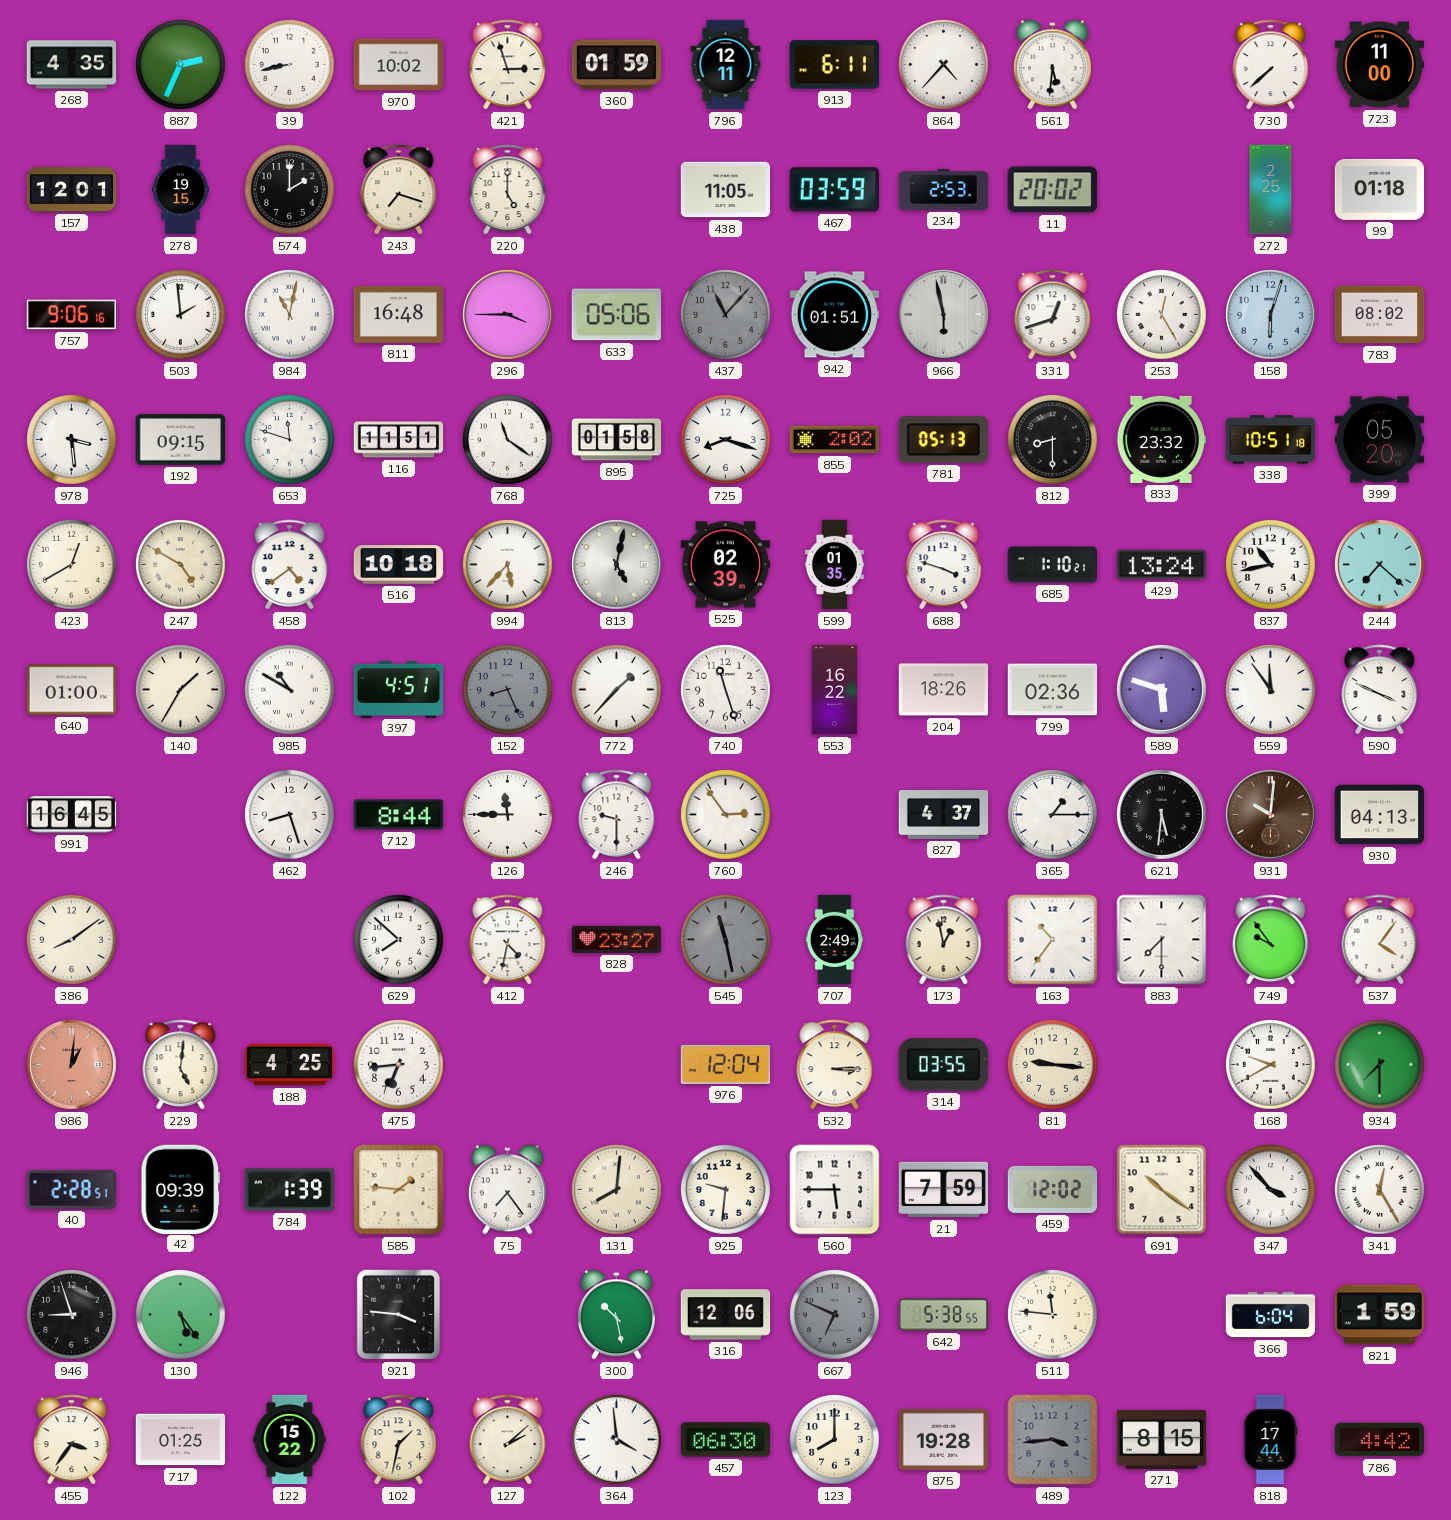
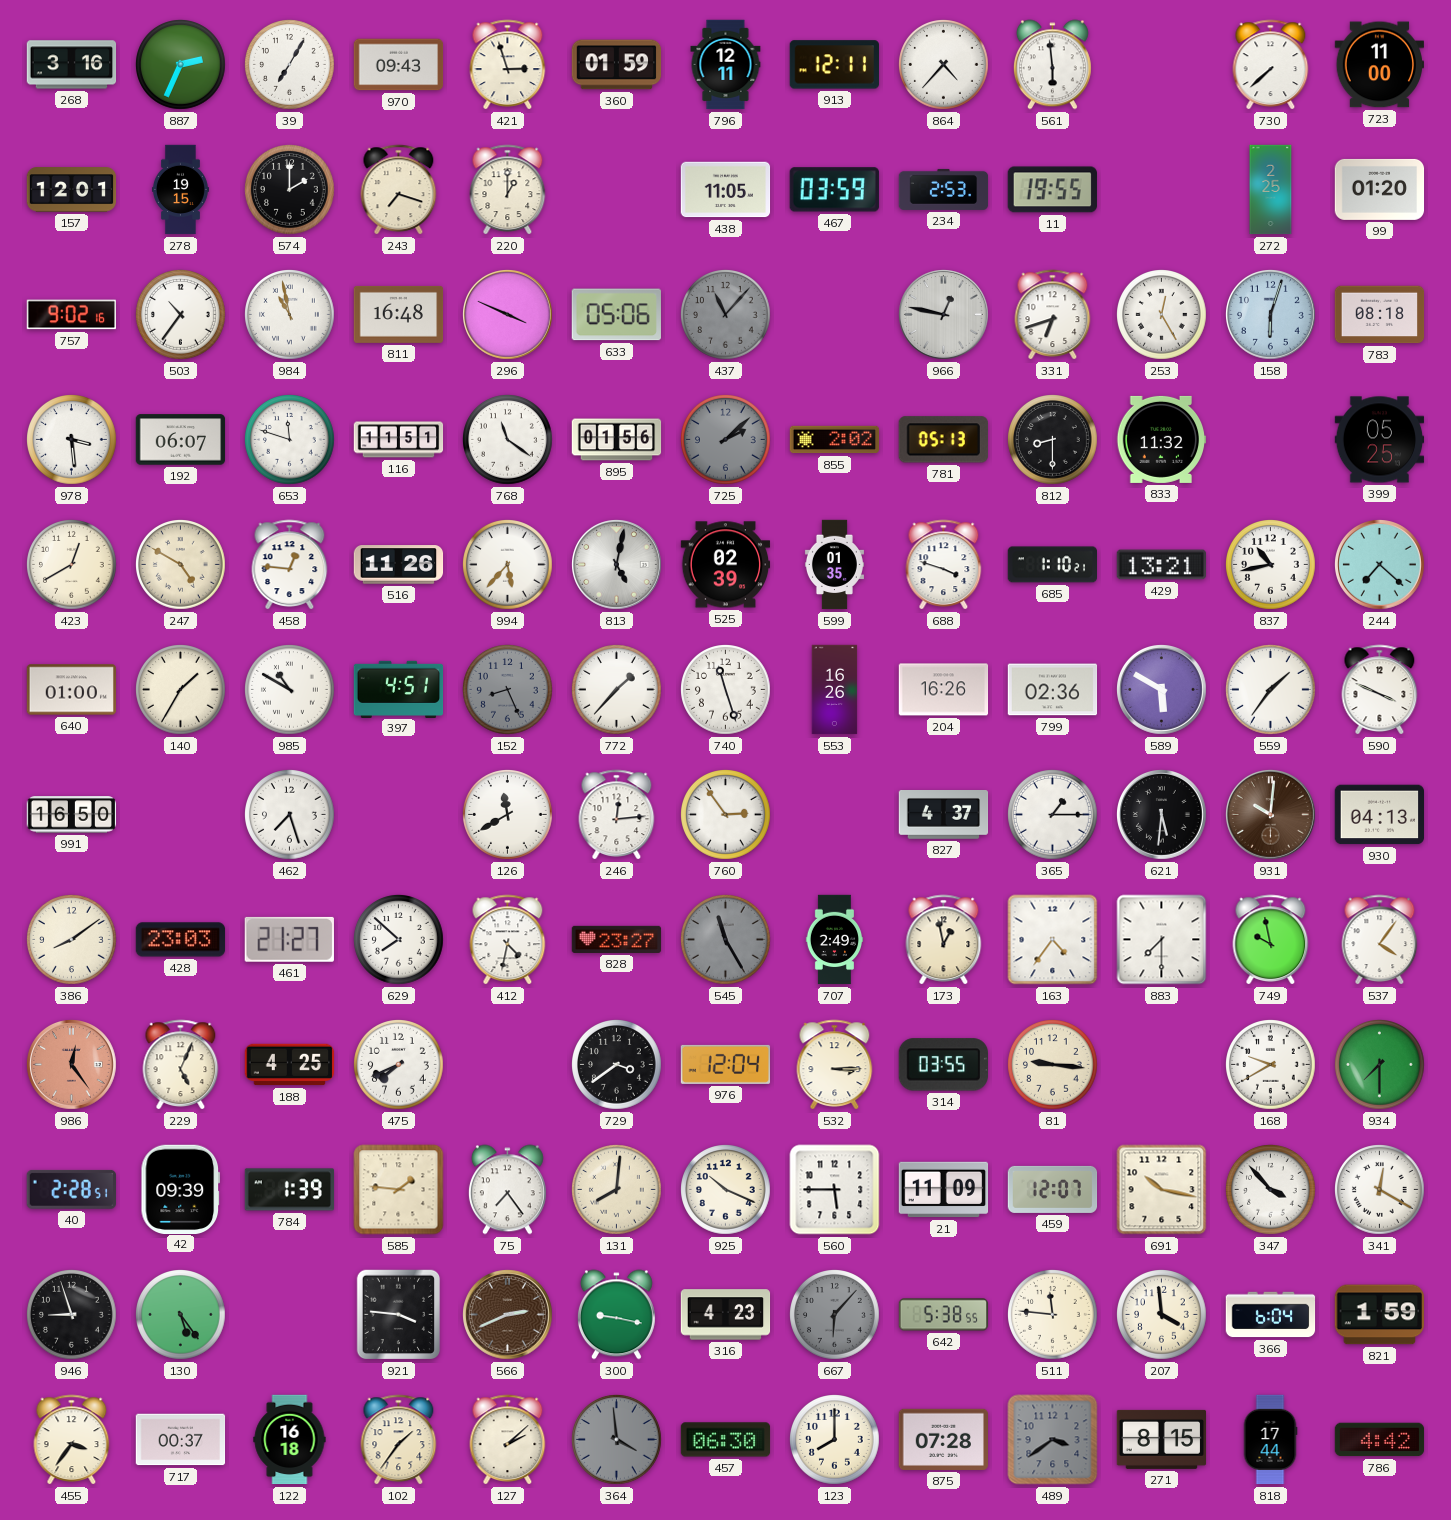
268: 4:35 -> 3:16 (72, 65)
39: 8:43 -> 7:05 (290, 65)
970: 10:02 -> 09:43 (399, 65)
913: 6:11 -> 12:11 (834, 65)
561: 5:31 -> 5:59 (1052, 65)
220: 5:00 -> 1:00 (508, 190)
11: 20:02 -> 19:55 (1052, 190)
99: 01:18 -> 01:20 (1380, 189)
757: 9:06 -> 9:02 (71, 315)
503: 1:59 -> 10:36 (181, 315)
984: 11:02 -> 10:58 (290, 315)
296: 3:45 -> 3:49 (508, 315)
942: 01:51 -> none (835, 315)
966: 5:58 -> 12:47 (944, 315)
331: 12:42 -> 6:42 (1053, 315)
783: 08:02 -> 08:18 (1380, 315)
192: 09:15 -> 06:07 (181, 440)
895: 01:58 -> 01:56 (617, 440)
725: 8:18 -> 2:08 (726, 440)
725 dial: white -> grey (726, 440)
833: 23:32 -> 11:32 (1162, 439)
338: 10:51 -> none (1271, 440)
399: 05:20 -> 05:25 (1380, 440)
458: 4:39 -> 12:46 (290, 565)
516: 10:18 -> 11:26 (399, 565)
429: 13:24 -> 13:21 (1162, 565)
553: 16:22 -> 16:26 (835, 690)
204: 18:26 -> 16:26 (944, 690)
589: 5:48 -> 5:50 (1162, 690)
559: 11:54 -> 1:36 (1271, 690)
991: 16:45 -> 16:50 (72, 815)
462: 8:27 -> 7:27 (290, 815)
712: 8:44 -> none (399, 815)
126: 11:45 -> 11:40 (508, 815)
246: 9:30 -> 12:14 (617, 815)
428: none -> 23:03 (181, 940)
461: none -> 21:27 (289, 939)
545: 11:28 -> 11:25 (726, 940)
163: 10:36 -> 4:36 (1053, 940)
749: 9:54 -> 9:58 (1271, 940)
986: 1:01 -> 12:24 (72, 1065)
229: 5:01 -> 5:04 (181, 1065)
475: 6:44 -> 7:41 (399, 1065)
729: none -> 3:39 (617, 1065)
925: 9:31 -> 10:19 (726, 1190)
21: 7:59 -> 11:09 (944, 1190)
459: 12:02 -> 12:07 (1053, 1189)
691: 10:21 -> 10:17 (1162, 1190)
341: 12:25 -> 12:20 (1380, 1190)
566: none -> 2:41 (508, 1315)
300: 10:28 -> 9:17 (616, 1315)
316: 12:06 -> 4:23 (726, 1315)
667: 6:49 -> 6:07 (835, 1315)
207: none -> 3:59 (1162, 1315)
717: 01:25 -> 00:37 (181, 1440)
122: 15:22 -> 16:18 (290, 1440)
102: 1:32 -> 1:36 (399, 1440)
364 dial: white -> grey (617, 1440)
875: 19:28 -> 07:28 (943, 1439)
489: 3:44 -> 3:39 (1053, 1440)
